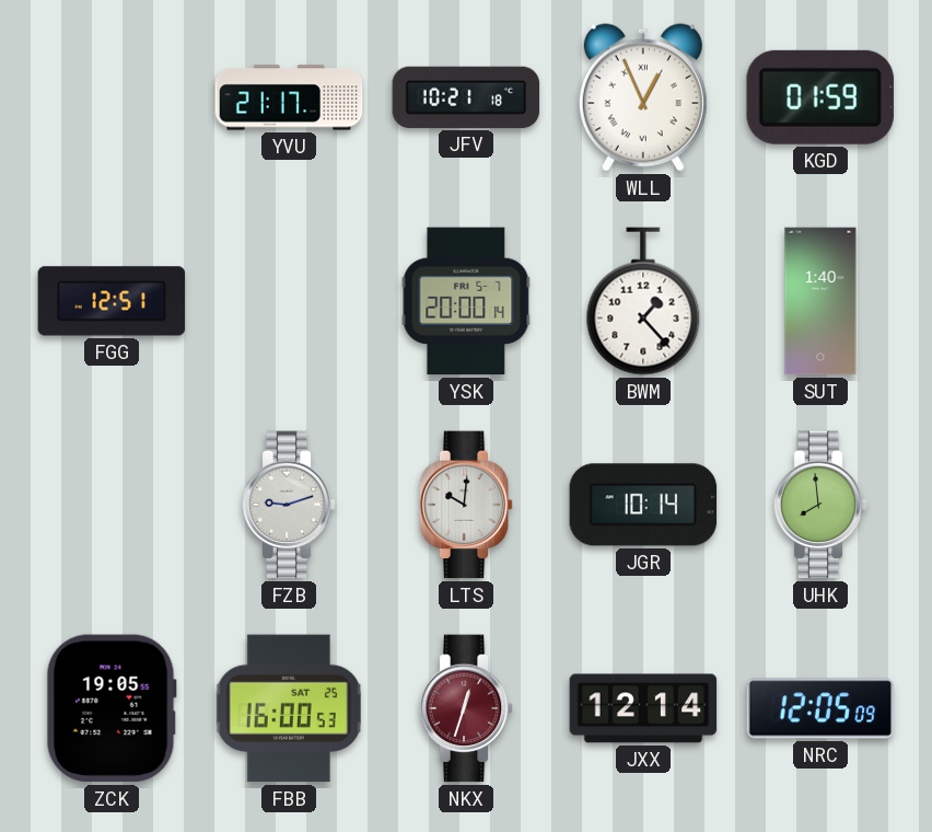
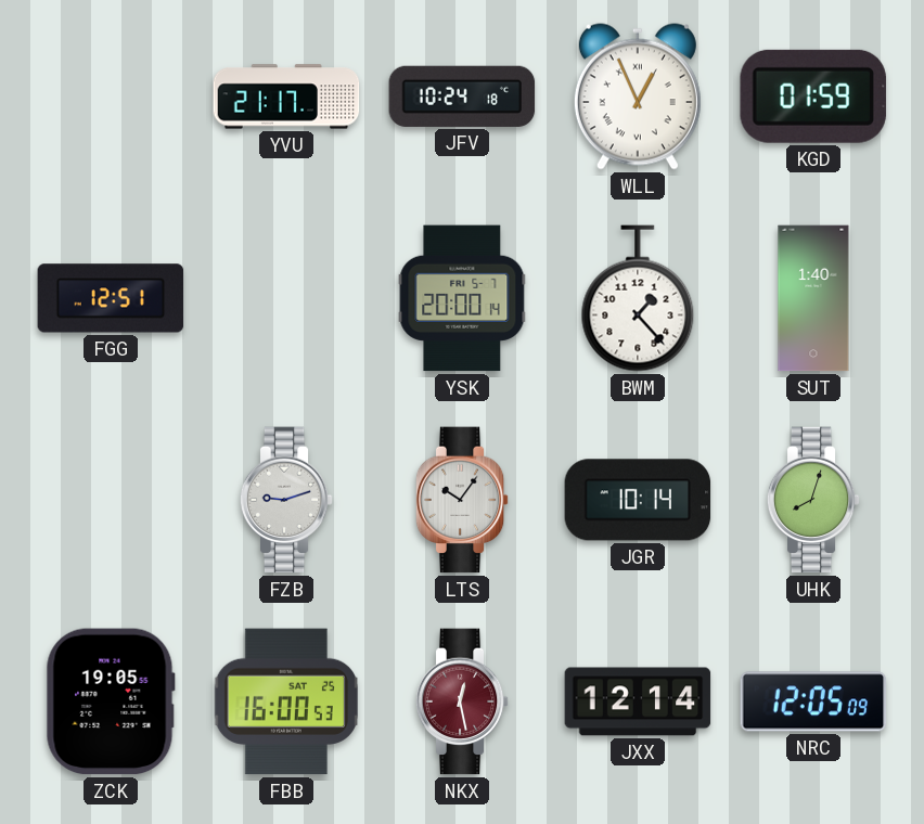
JFV: 10:21 -> 10:24 (462, 96)
LTS: 10:01 -> 10:06 (462, 500)
UHK: 7:59 -> 8:03 (813, 500)
NKX: 12:33 -> 12:28 (462, 701)
